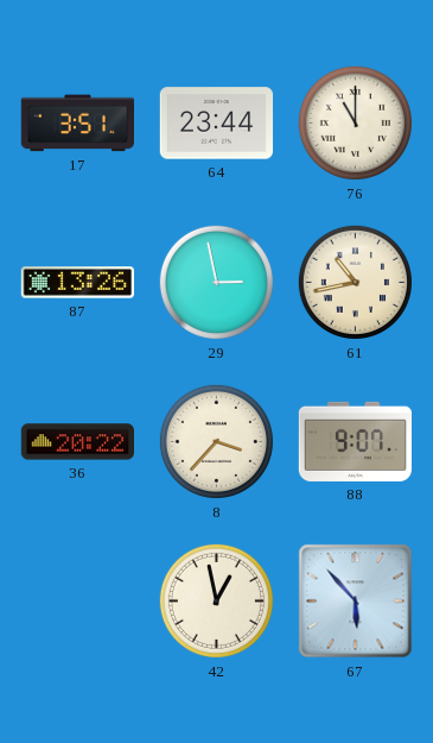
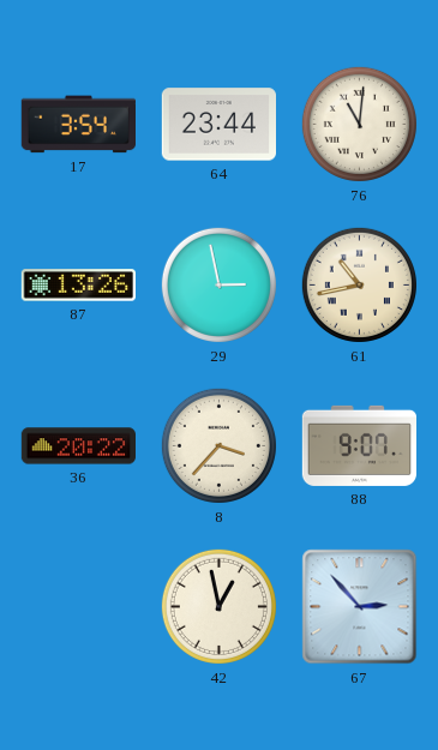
17: 3:51 -> 3:54 (78, 125)
76: 11:00 -> 11:01 (359, 124)
67: 5:53 -> 2:53 (360, 607)
